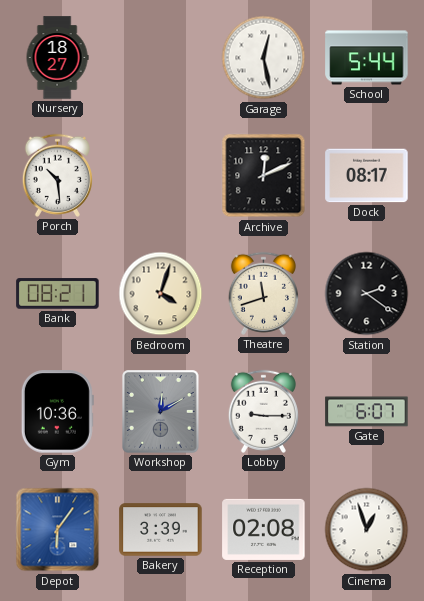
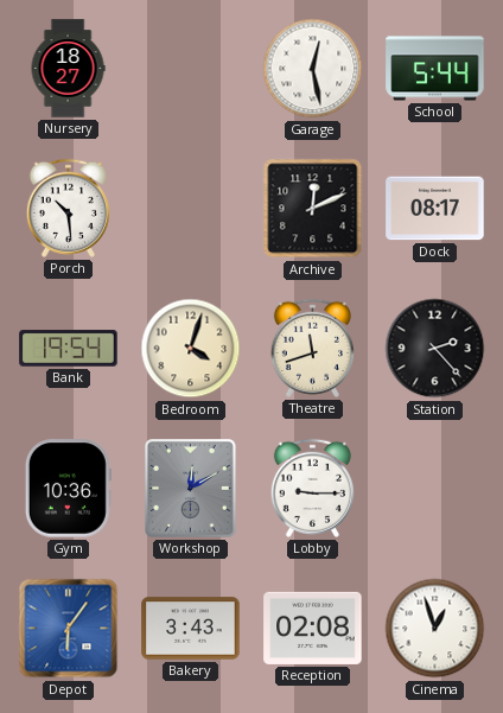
Bank: 08:21 -> 19:54 (69, 349)
Station: 2:21 -> 2:23 (435, 349)
Gate: 6:07 -> none (367, 412)
Bakery: 3:39 -> 3:43 (191, 629)
